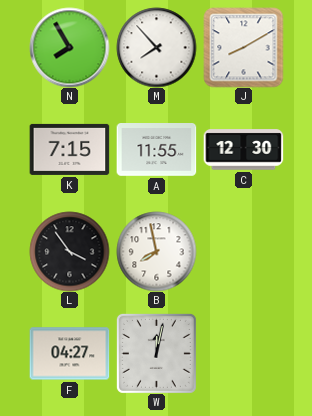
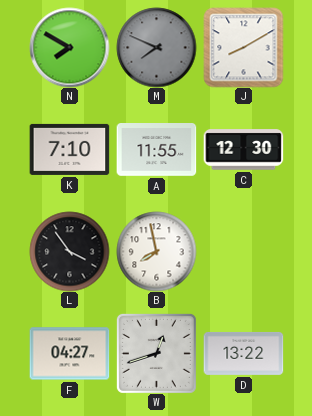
N: 7:55 -> 7:50 (69, 47)
M: 7:53 -> 7:49 (156, 47)
M dial: white -> grey (156, 47)
K: 7:15 -> 7:10 (69, 149)
W: 12:02 -> 12:42 (156, 353)
D: none -> 13:22 (243, 353)
